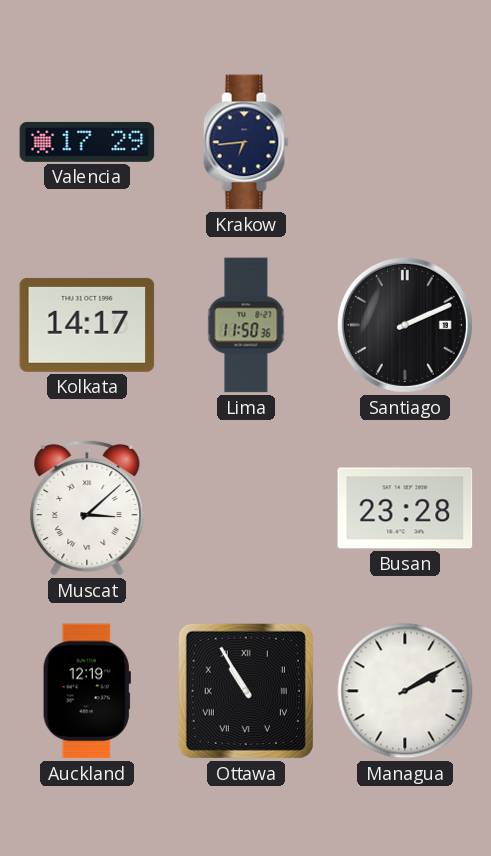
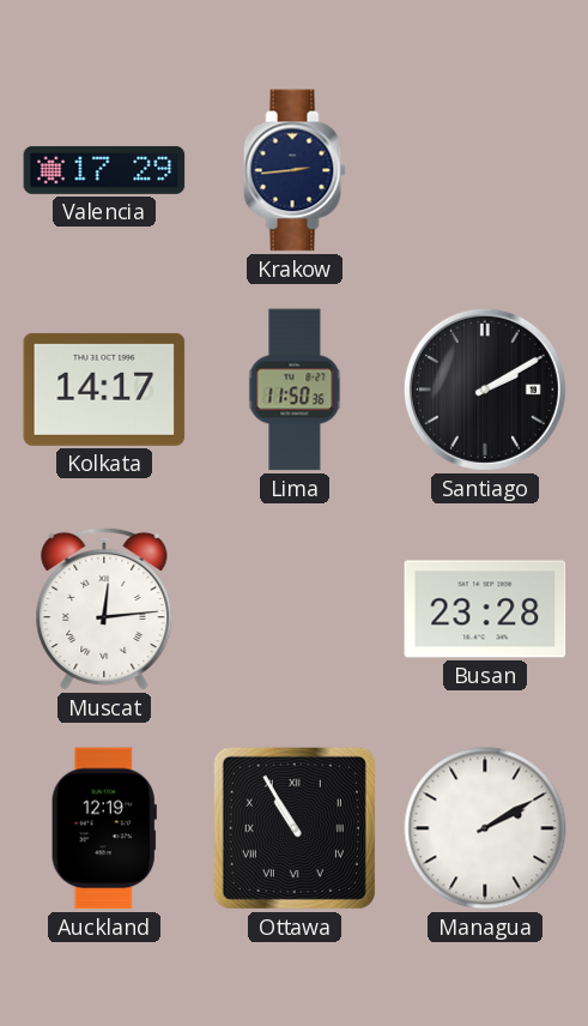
Krakow: 6:44 -> 2:44 (295, 170)
Santiago: 2:11 -> 2:10 (485, 390)
Muscat: 3:08 -> 12:14 (104, 609)
